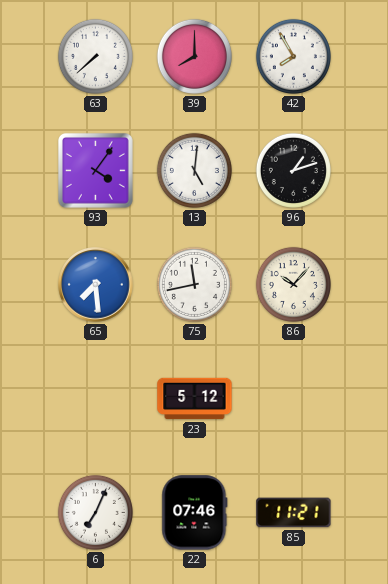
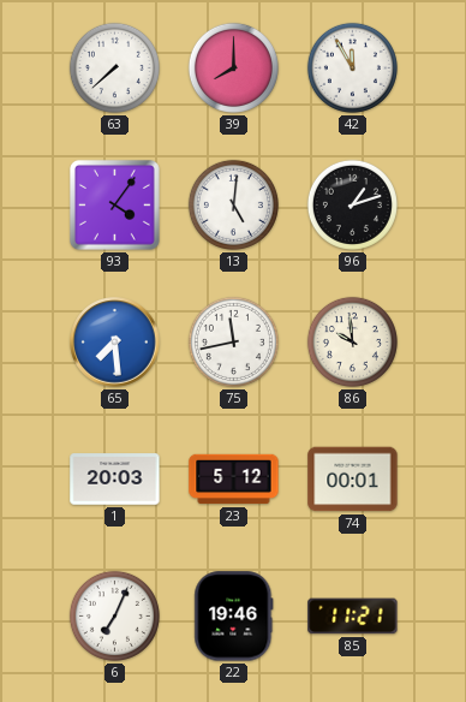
42: 7:55 -> 11:55 (352, 67)
86: 10:07 -> 9:59 (352, 341)
1: none -> 20:03 (115, 480)
74: none -> 00:01 (353, 480)
22: 07:46 -> 19:46 (234, 617)
